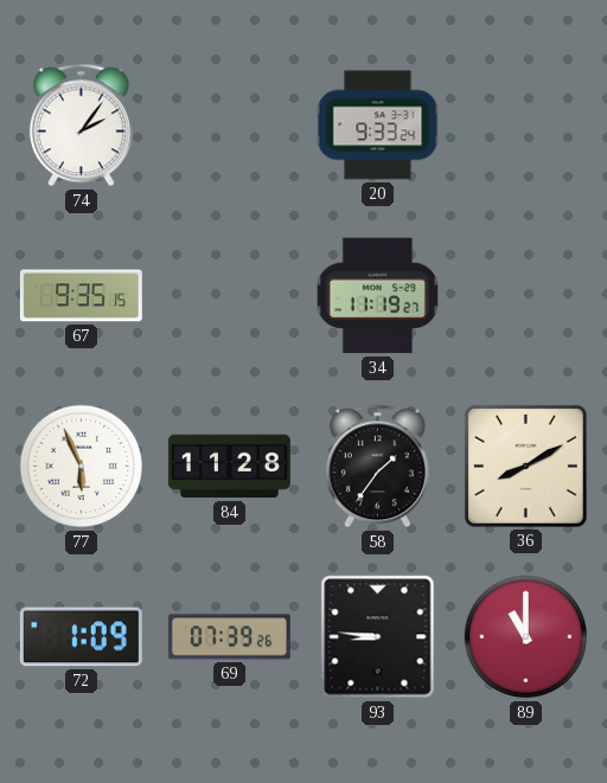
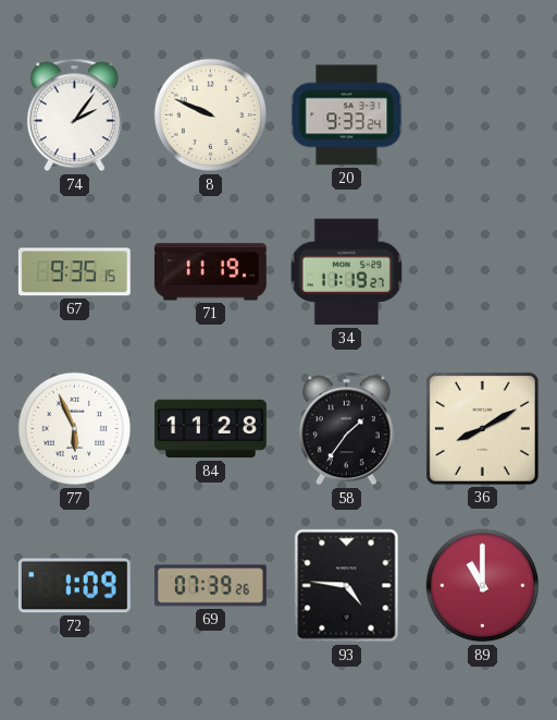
8: none -> 9:49 (211, 115)
71: none -> 11:19 (210, 272)
93: 8:46 -> 4:46 (347, 586)
